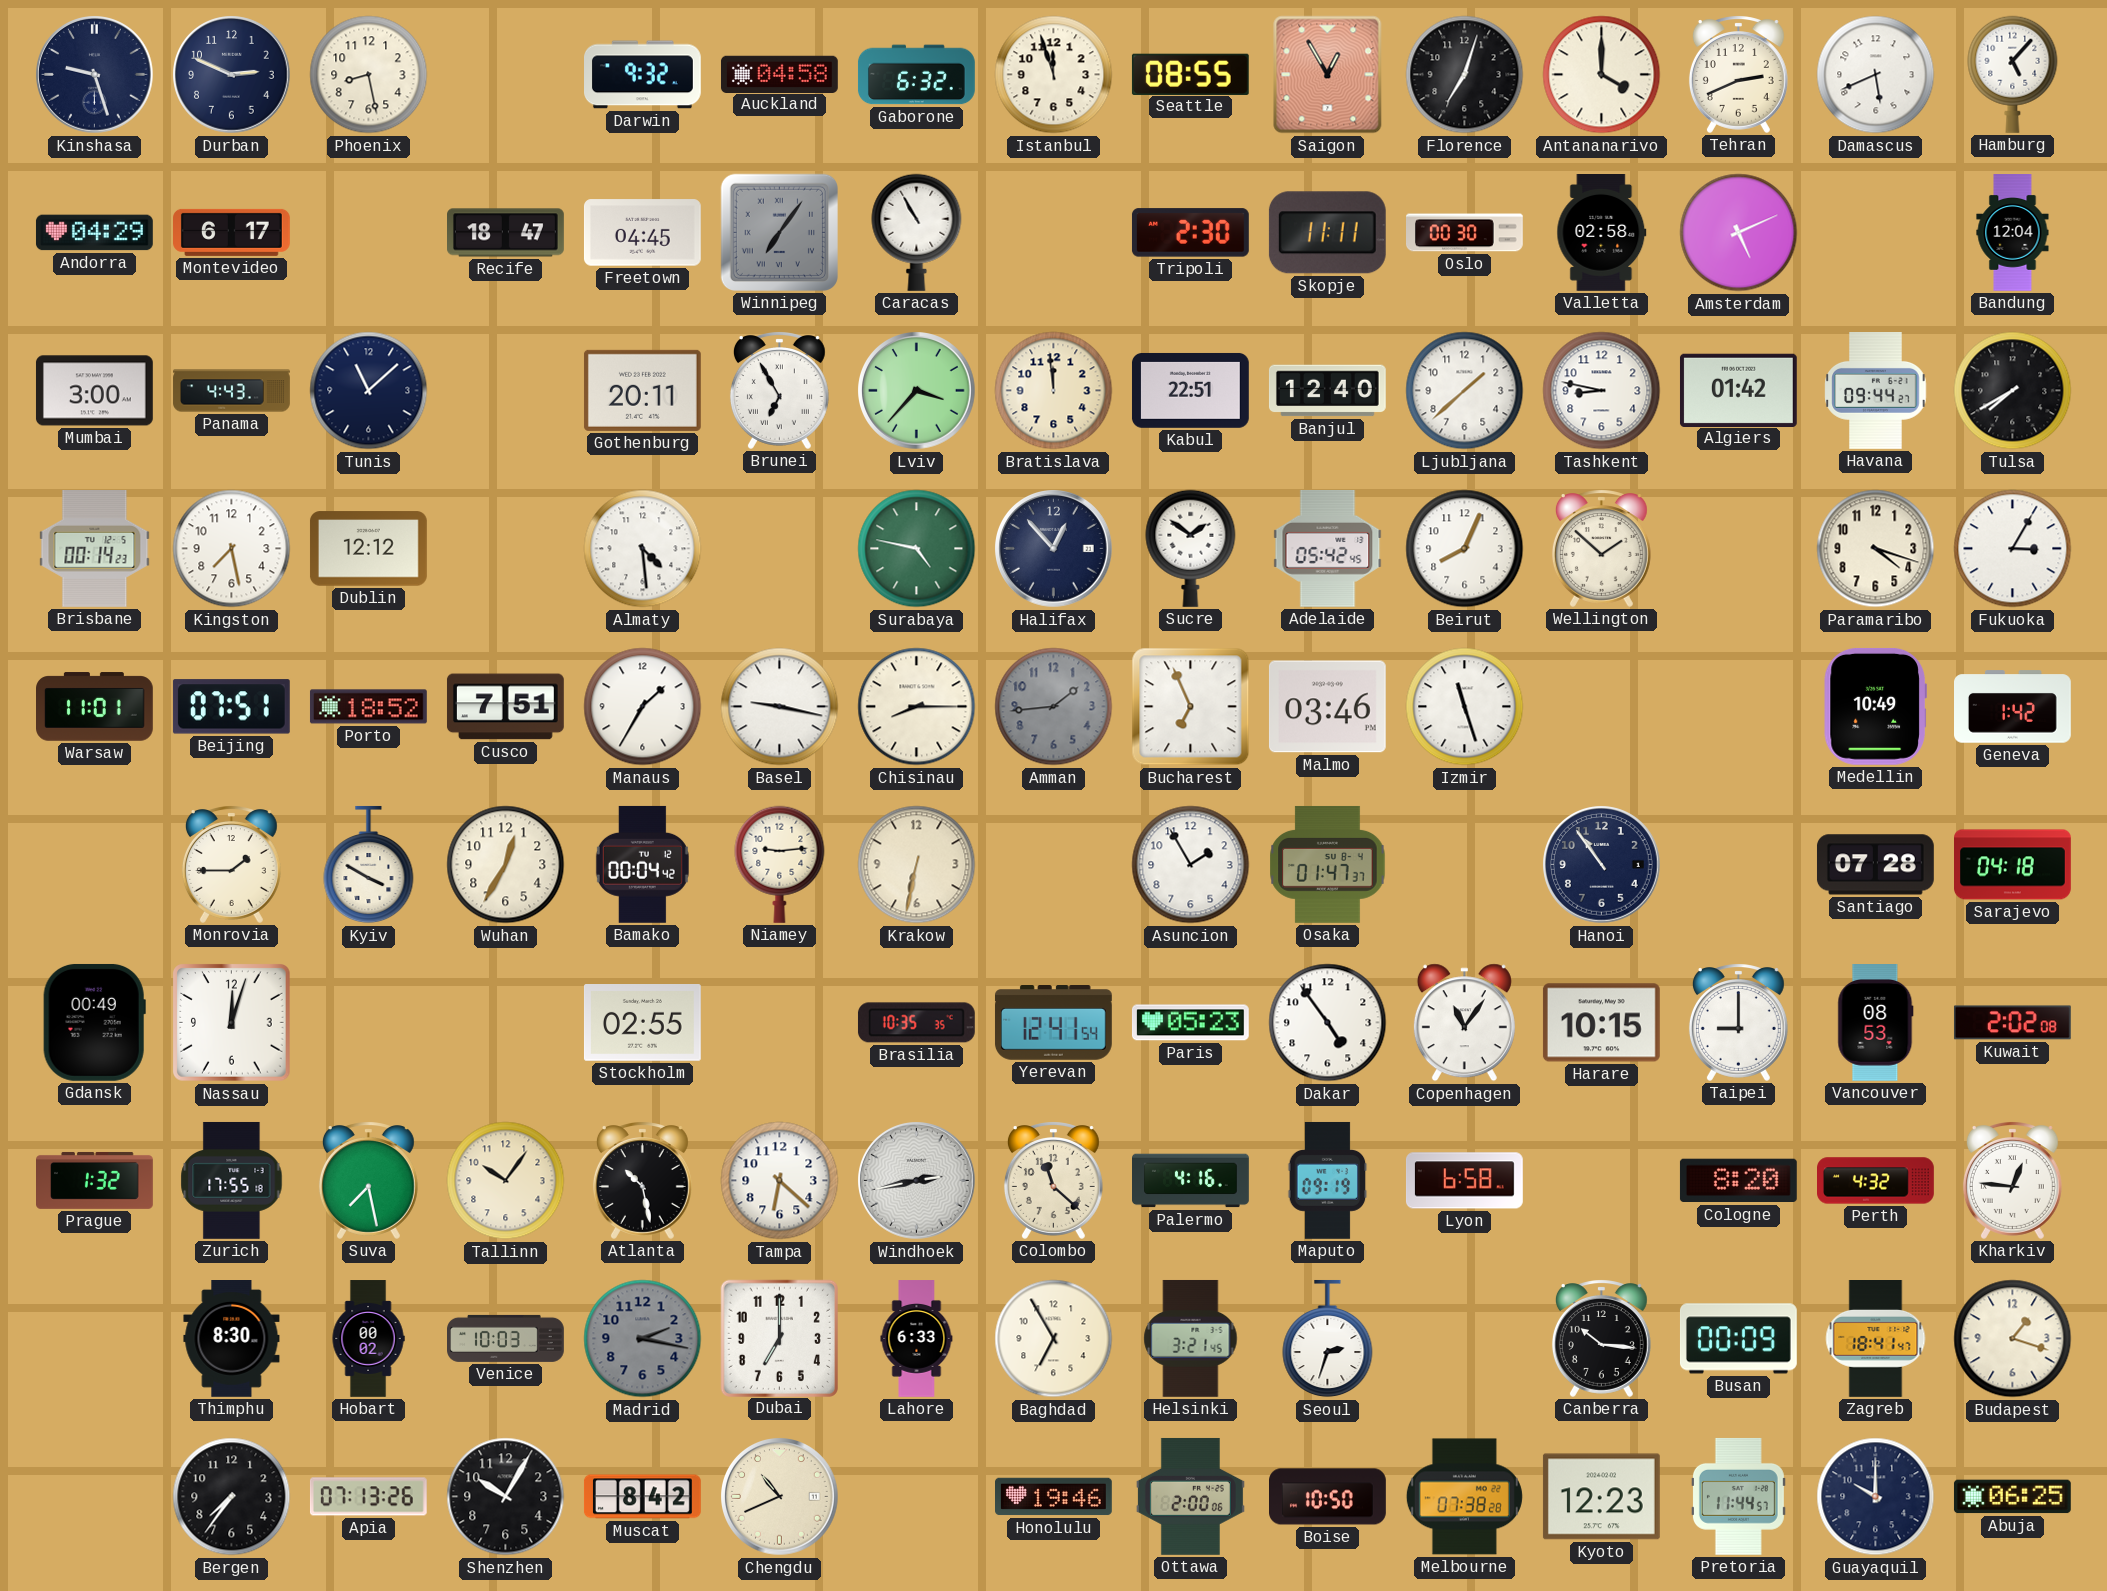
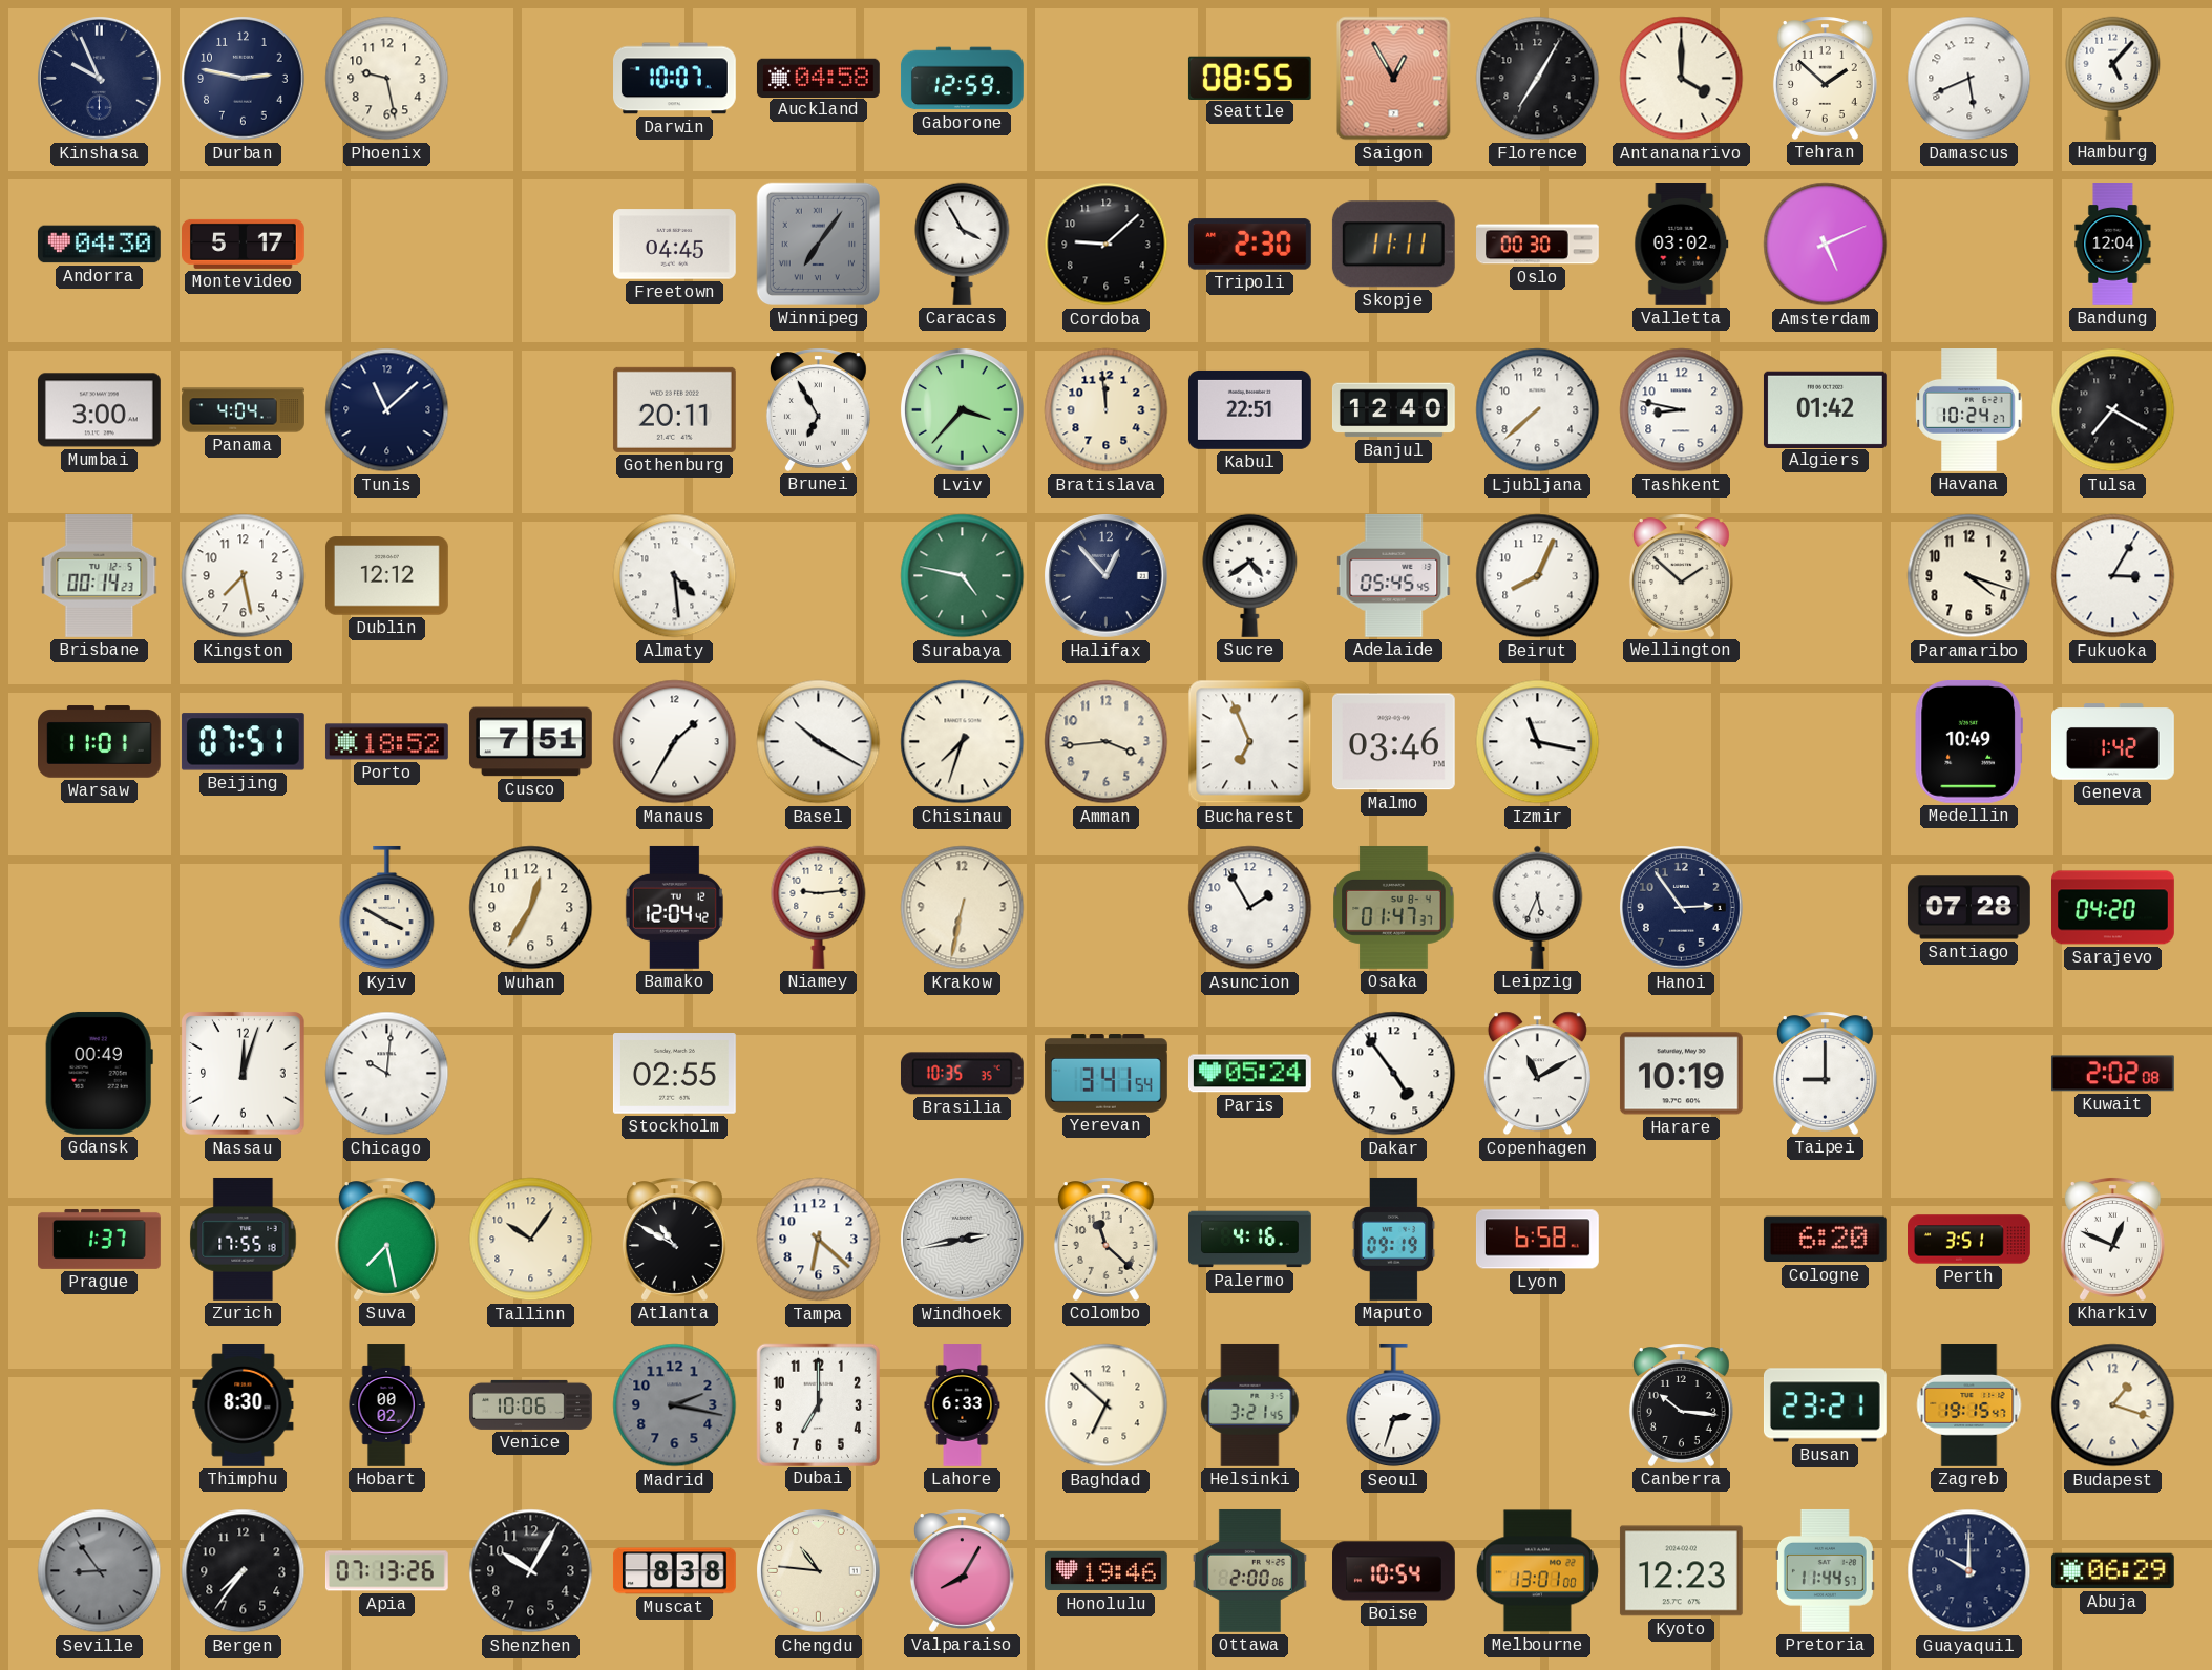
Kinshasa: 9:27 -> 9:56 (100, 79)
Durban: 2:49 -> 2:47 (244, 79)
Phoenix: 8:28 -> 9:28 (387, 79)
Darwin: 9:32 -> 10:07 (675, 79)
Gaborone: 6:32 -> 12:59 (962, 79)
Istanbul: 11:57 -> none (1054, 75)
Florence: 7:03 -> 7:05 (1538, 79)
Tehran: 2:41 -> 1:52 (1825, 78)
Andorra: 04:29 -> 04:30 (100, 245)
Montevideo: 6:17 -> 5:17 (244, 244)
Recife: 18:47 -> none (506, 233)
Caracas: 10:55 -> 3:55 (963, 244)
Cordoba: none -> 9:08 (1107, 245)
Valletta: 02:58 -> 03:02 (1682, 245)
Panama: 4:43 -> 4:04 (244, 410)
Ljubljana: 1:38 -> 7:38 (1538, 410)
Havana: 09:44 -> 10:24 (1969, 410)
Tulsa: 7:40 -> 7:20 (2113, 410)
Sucre: 1:51 -> 4:39 (1250, 575)
Adelaide: 05:42 -> 05:45 (1394, 576)
Basel: 9:17 -> 10:20 (819, 742)
Chisinau: 8:15 -> 7:33 (963, 742)
Amman: 1:44 -> 3:44 (1107, 742)
Amman dial: grey -> cream (1107, 742)
Izmir: 11:27 -> 11:17 (1538, 742)
Monrovia: 1:45 -> none (231, 864)
Bamako: 00:04 -> 12:04 (674, 907)
Leipzig: none -> 5:34 (1538, 907)
Hanoi: 10:54 -> 2:54 (1682, 908)
Sarajevo: 04:18 -> 04:20 (2113, 908)
Chicago: none -> 10:01 (387, 1074)
Yerevan: 12:41 -> 3:41 (1105, 1074)
Paris: 05:23 -> 05:24 (1249, 1074)
Copenhagen: 11:06 -> 11:10 (1537, 1074)
Harare: 10:15 -> 10:19 (1681, 1074)
Vancouver: 08:53 -> none (1876, 1023)
Prague: 1:32 -> 1:37 (100, 1239)
Atlanta: 10:28 -> 10:50 (674, 1239)
Cologne: 8:20 -> 6:20 (1825, 1240)
Perth: 4:32 -> 3:51 (1969, 1240)
Kharkiv: 12:46 -> 12:49 (2112, 1239)
Venice: 10:03 -> 10:06 (531, 1404)
Baghdad: 6:55 -> 6:52 (1107, 1405)
Busan: 00:09 -> 23:21 (1825, 1405)
Zagreb: 18:41 -> 19:15 (1969, 1405)
Seville: none -> 8:54 (100, 1571)
Muscat: 8:42 -> 8:38 (674, 1571)
Chengdu: 10:41 -> 10:46 (819, 1571)
Valparaiso: none -> 8:05 (962, 1570)
Boise: 10:50 -> 10:54 (1394, 1571)
Melbourne: 07:38 -> 13:01 (1537, 1571)
Abuja: 06:25 -> 06:29 (2112, 1571)
